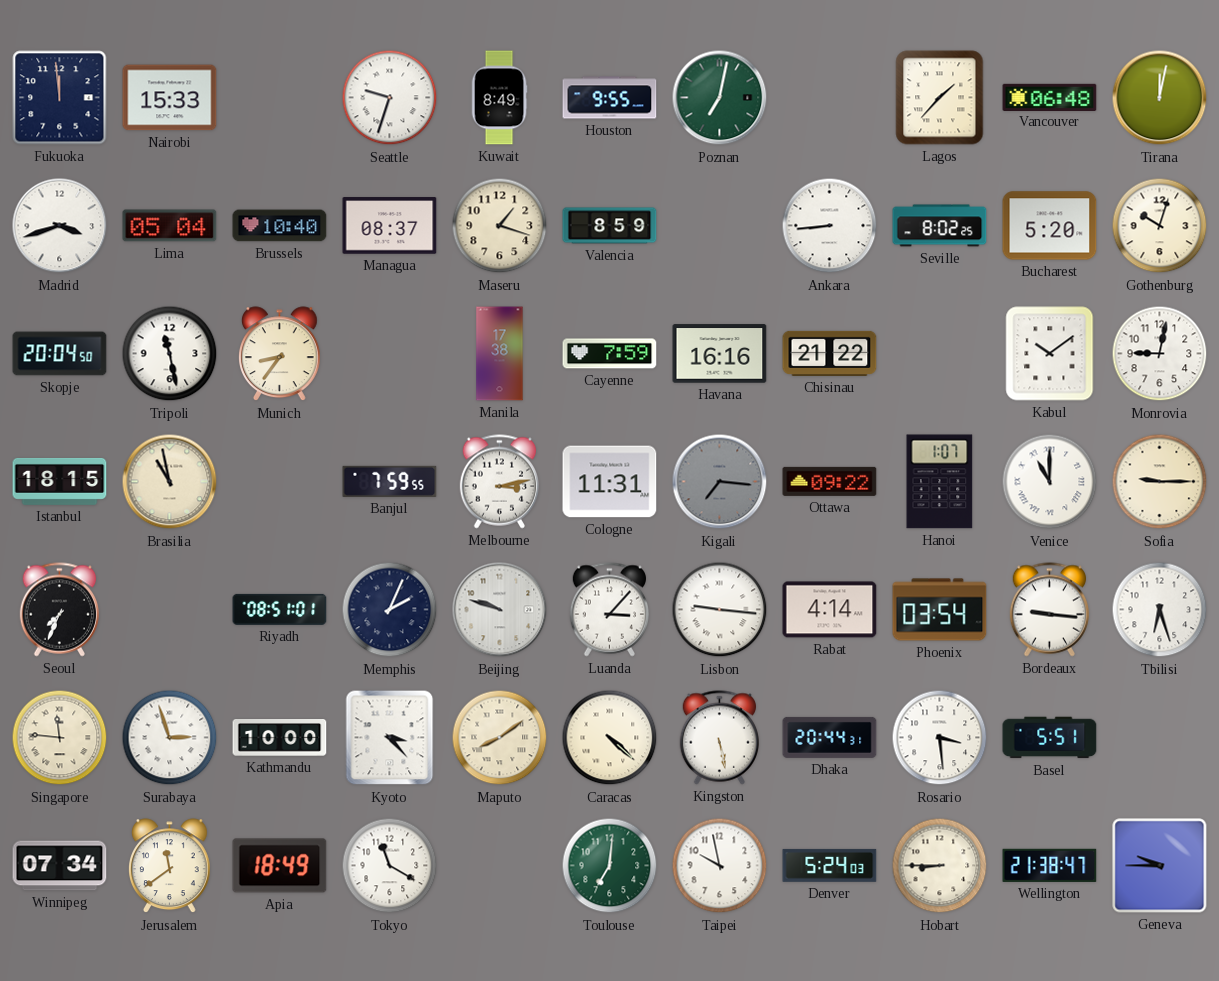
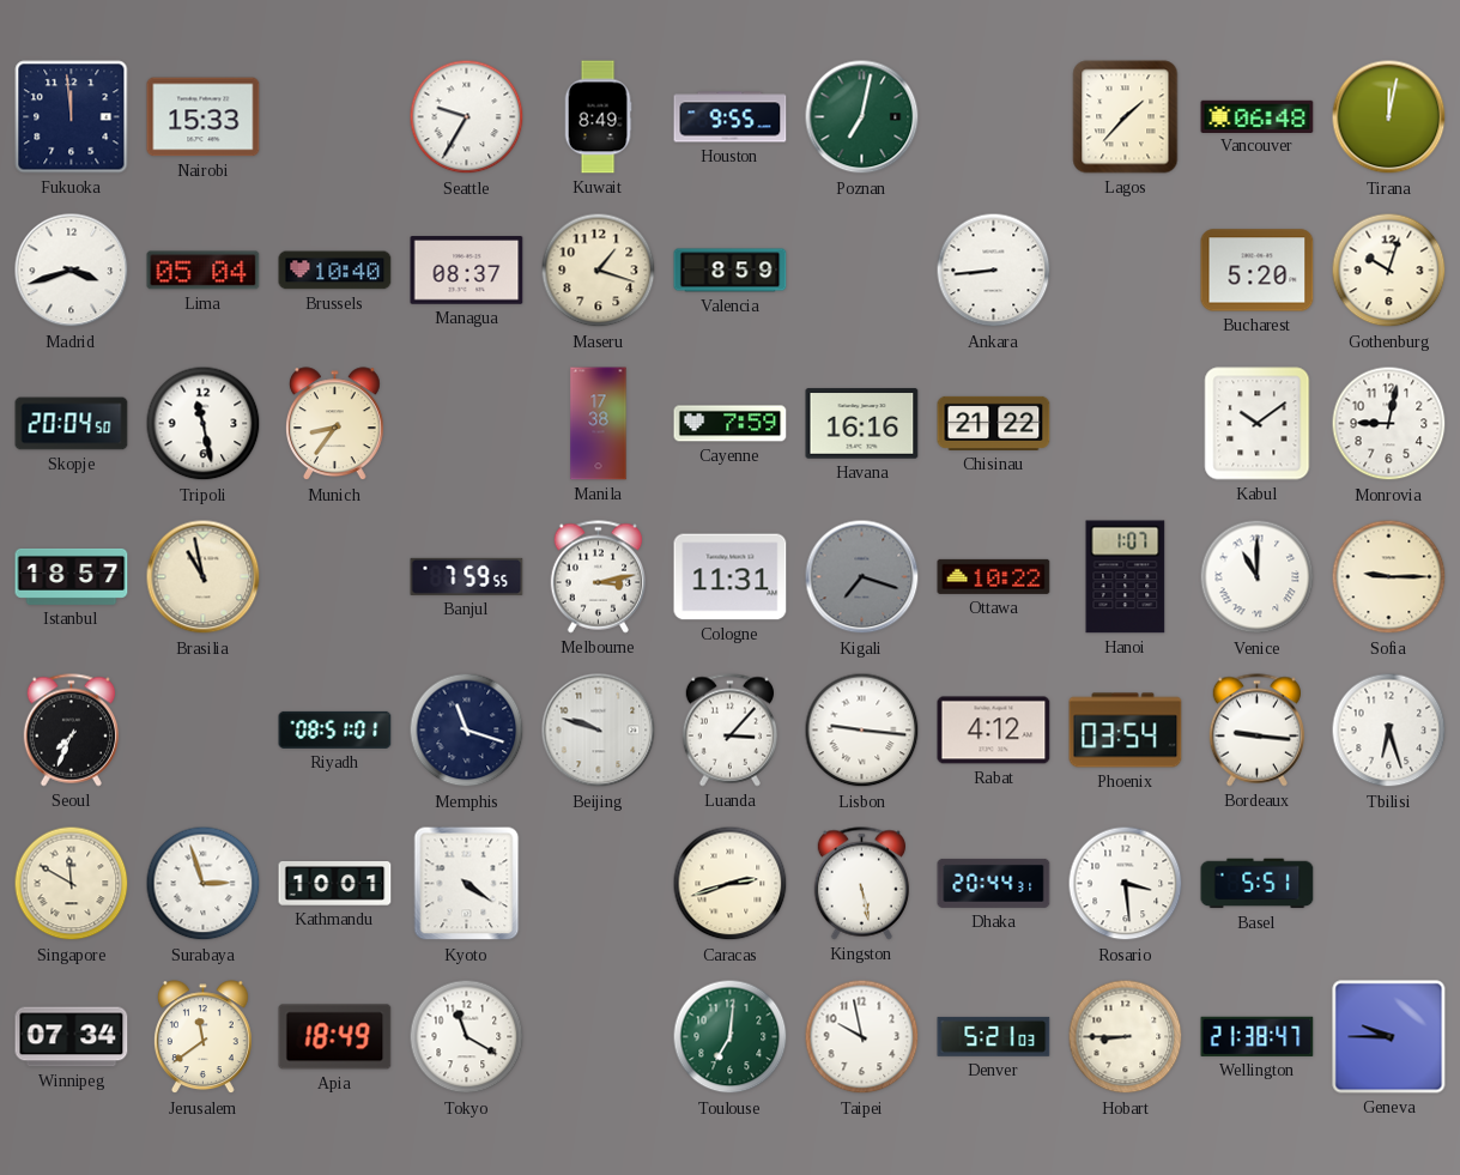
Seattle: 9:33 -> 9:35 (467, 117)
Seville: 8:02 -> none (940, 226)
Istanbul: 18:15 -> 18:57 (72, 576)
Kigali: 7:16 -> 7:18 (862, 577)
Ottawa: 09:22 -> 10:22 (994, 576)
Memphis: 2:04 -> 11:18 (467, 731)
Rabat: 4:14 -> 4:12 (994, 731)
Singapore: 11:46 -> 11:50 (72, 884)
Kathmandu: 10:00 -> 10:01 (335, 884)
Kyoto: 3:23 -> 4:21 (467, 884)
Maputo: 8:09 -> none (500, 738)
Caracas: 4:22 -> 2:42 (731, 884)
Denver: 5:24 -> 5:21 (994, 1036)
